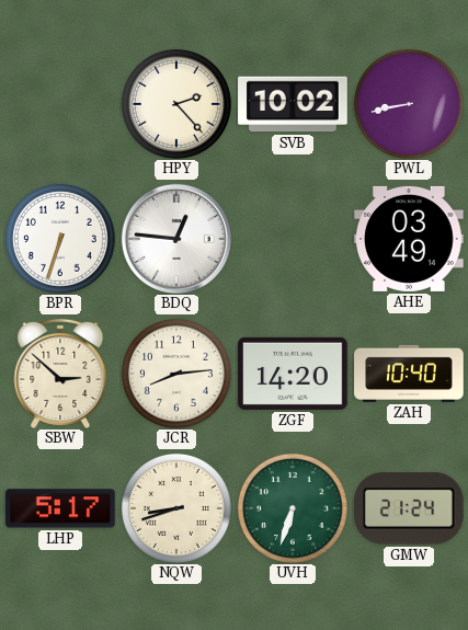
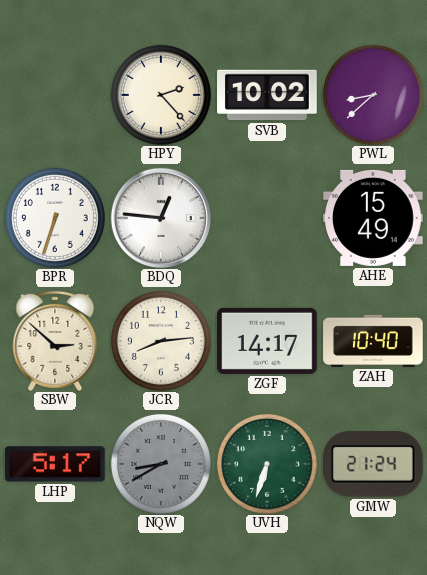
PWL: 8:43 -> 8:38 (373, 95)
AHE: 03:49 -> 15:49 (373, 218)
ZGF: 14:20 -> 14:17 (267, 341)
NQW: 8:42 -> 8:40 (161, 464)
NQW dial: cream -> grey (161, 464)
